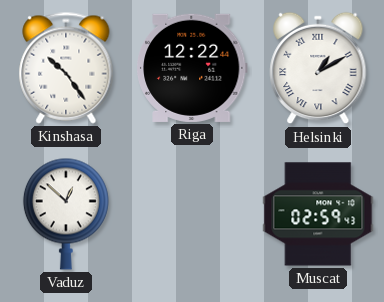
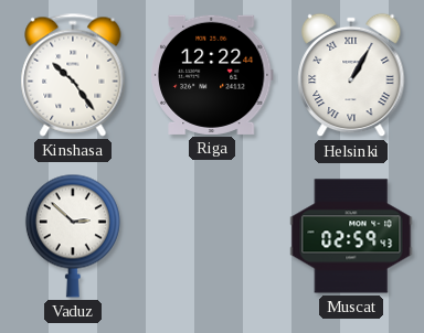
Helsinki: 1:10 -> 1:05 (351, 75)
Vaduz: 12:52 -> 2:52 (73, 236)
